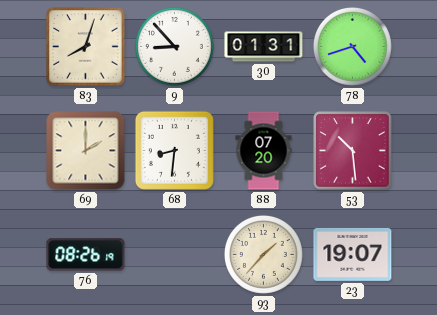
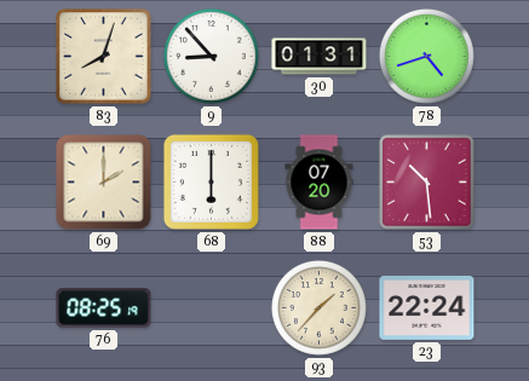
68: 8:31 -> 6:00 (211, 181)
76: 08:26 -> 08:25 (104, 308)
23: 19:07 -> 22:24 (427, 307)
